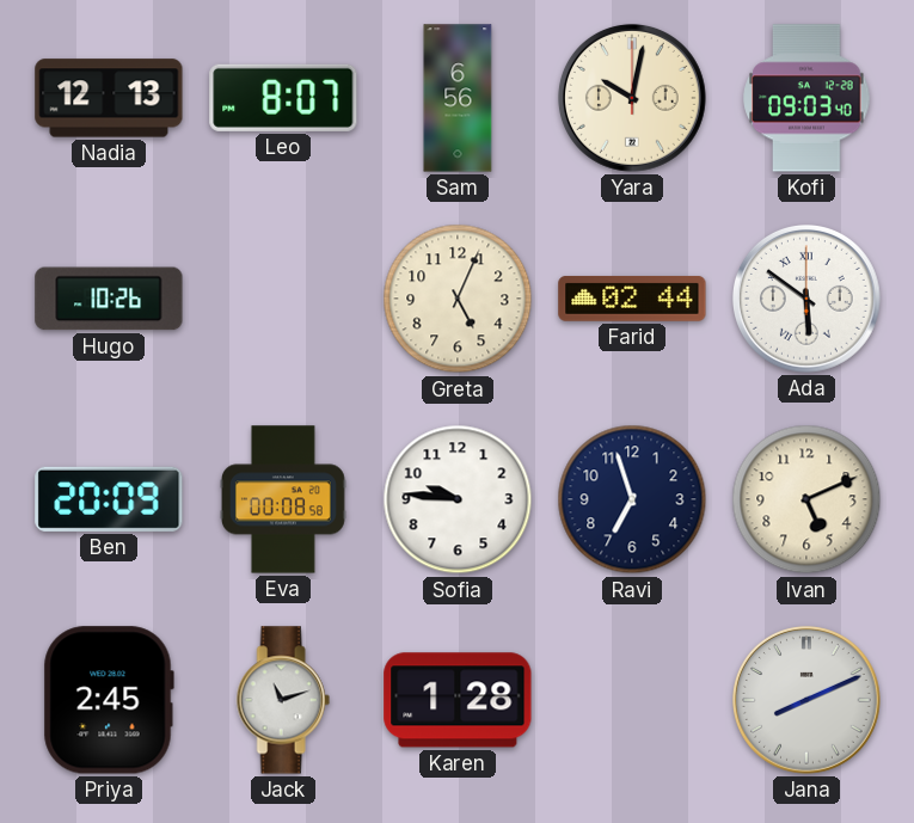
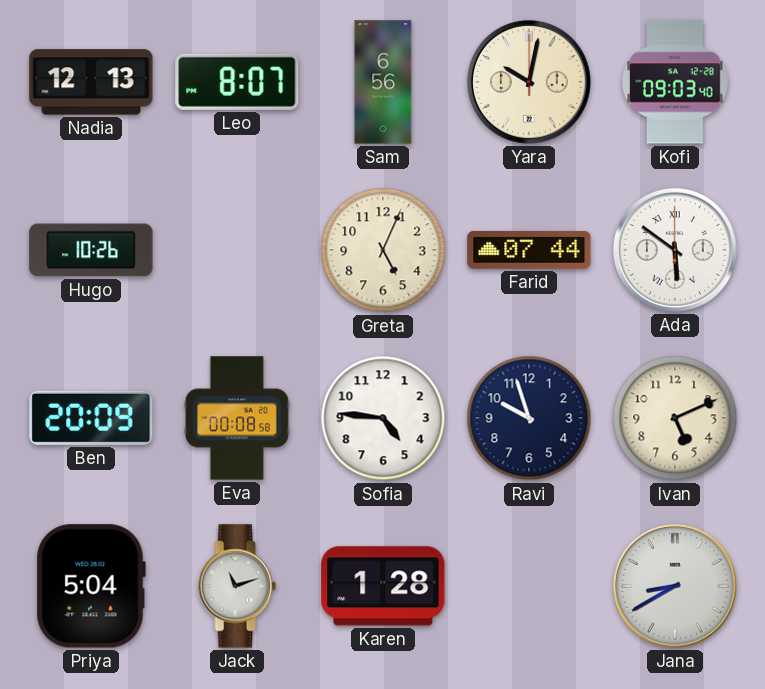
Farid: 02:44 -> 07:44 (529, 250)
Sofia: 9:46 -> 4:46 (383, 418)
Ravi: 6:57 -> 9:57 (529, 418)
Priya: 2:45 -> 5:04 (91, 586)
Jana: 8:11 -> 8:40 (675, 586)
